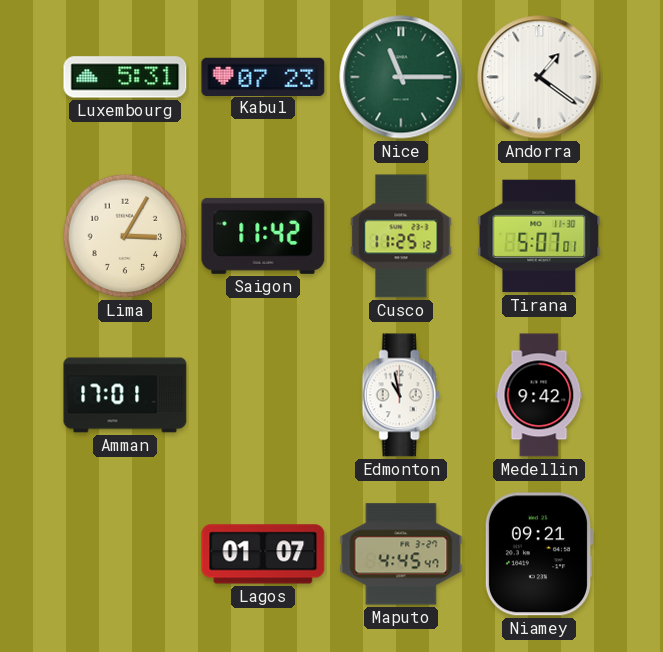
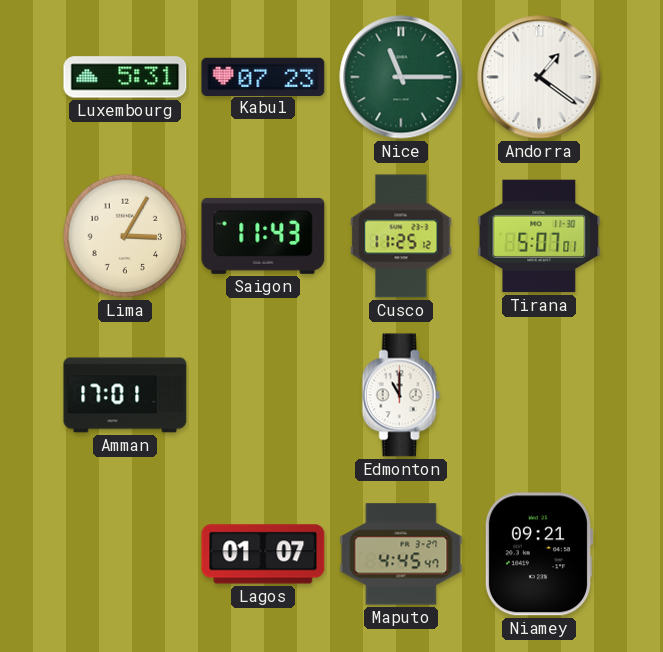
Saigon: 11:42 -> 11:43 (263, 236)
Edmonton: 10:58 -> 11:00 (401, 395)
Medellin: 9:42 -> none (539, 395)
